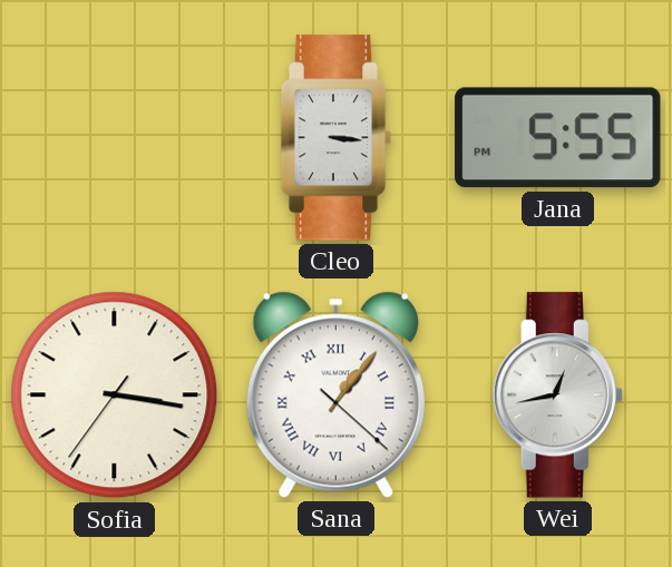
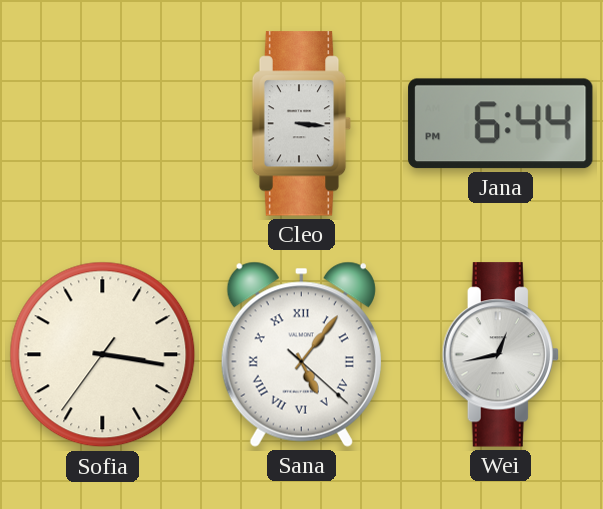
Jana: 5:55 -> 6:44 (501, 124)
Sana: 1:06 -> 5:06 (301, 354)
